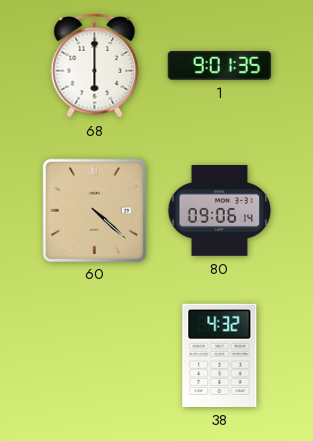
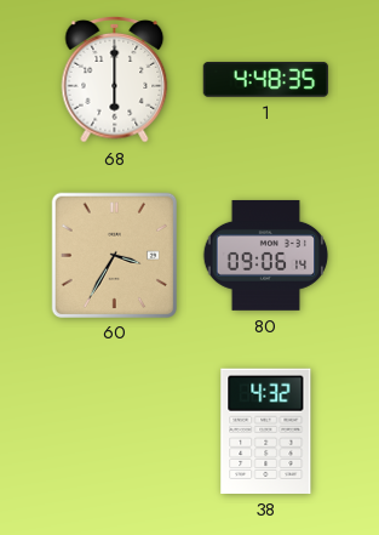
1: 9:01 -> 4:48 (266, 80)
60: 4:22 -> 3:35 (114, 255)
